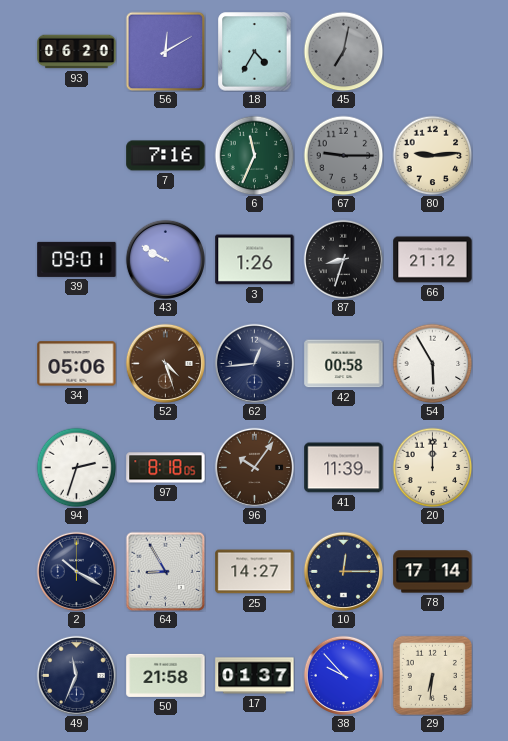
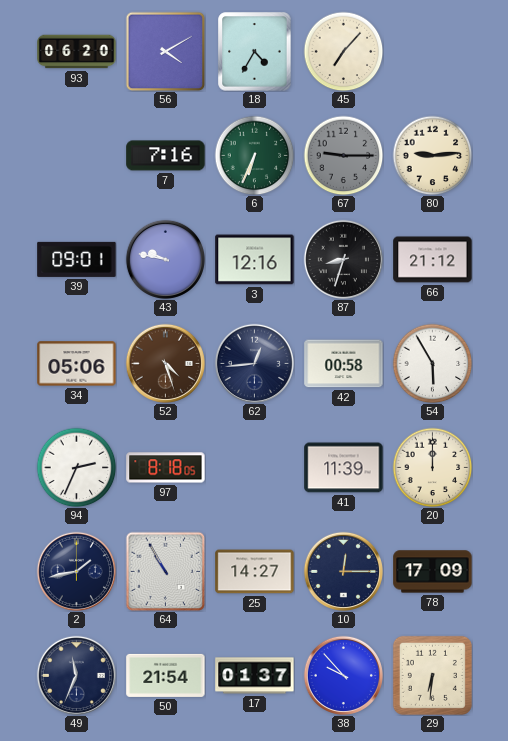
56: 12:10 -> 4:10 (165, 51)
45: 7:02 -> 7:07 (343, 51)
45 dial: grey -> cream (343, 51)
6: 11:34 -> 6:34 (254, 155)
43: 9:50 -> 9:47 (165, 259)
3: 1:26 -> 12:16 (255, 260)
94: 2:33 -> 2:34 (76, 467)
96: 10:06 -> none (254, 467)
2: 10:20 -> 1:43 (76, 571)
64: 8:55 -> 10:55 (165, 571)
78: 17:14 -> 17:09 (433, 572)
50: 21:58 -> 21:54 (166, 675)
